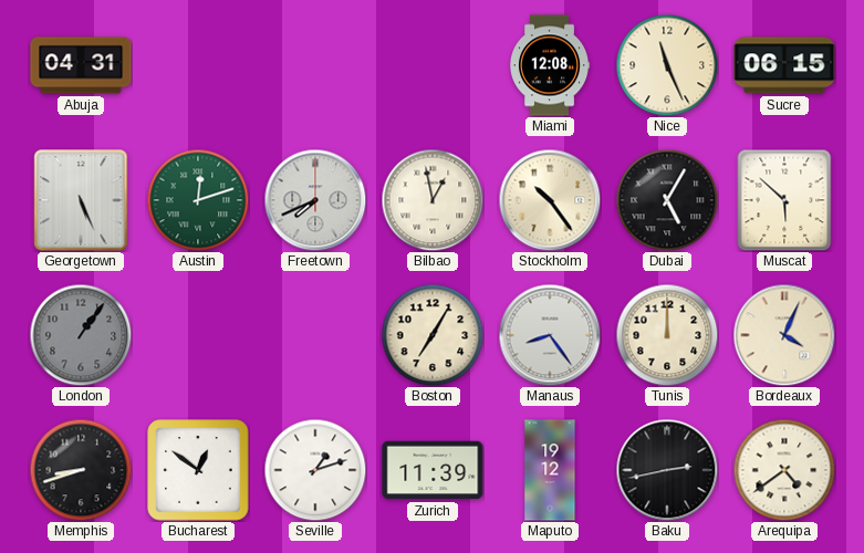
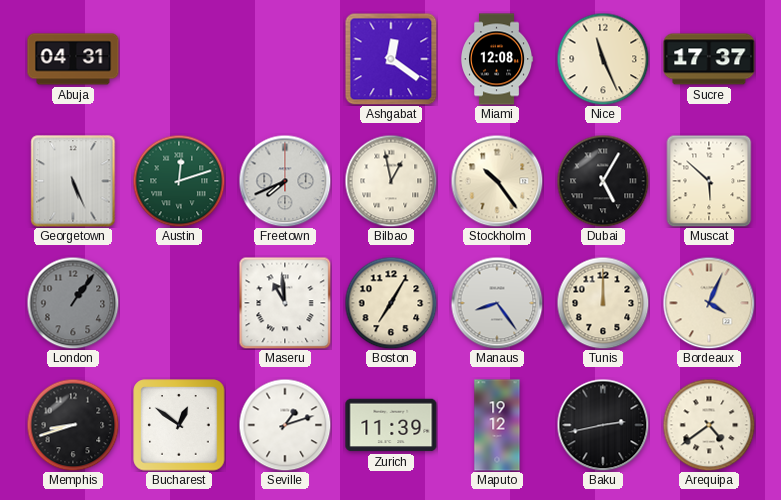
Ashgabat: none -> 12:21 (391, 59)
Sucre: 06:15 -> 17:37 (709, 59)
Maseru: none -> 10:59 (285, 303)
